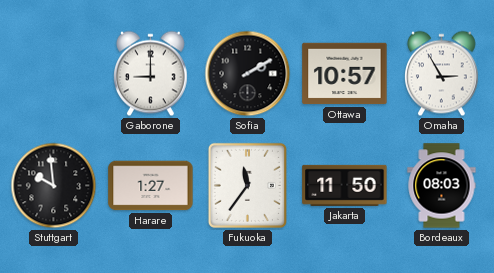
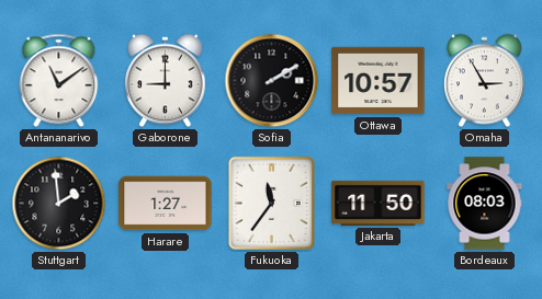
Antananarivo: none -> 11:09 (59, 81)
Stuttgart: 9:59 -> 1:59 (59, 204)
